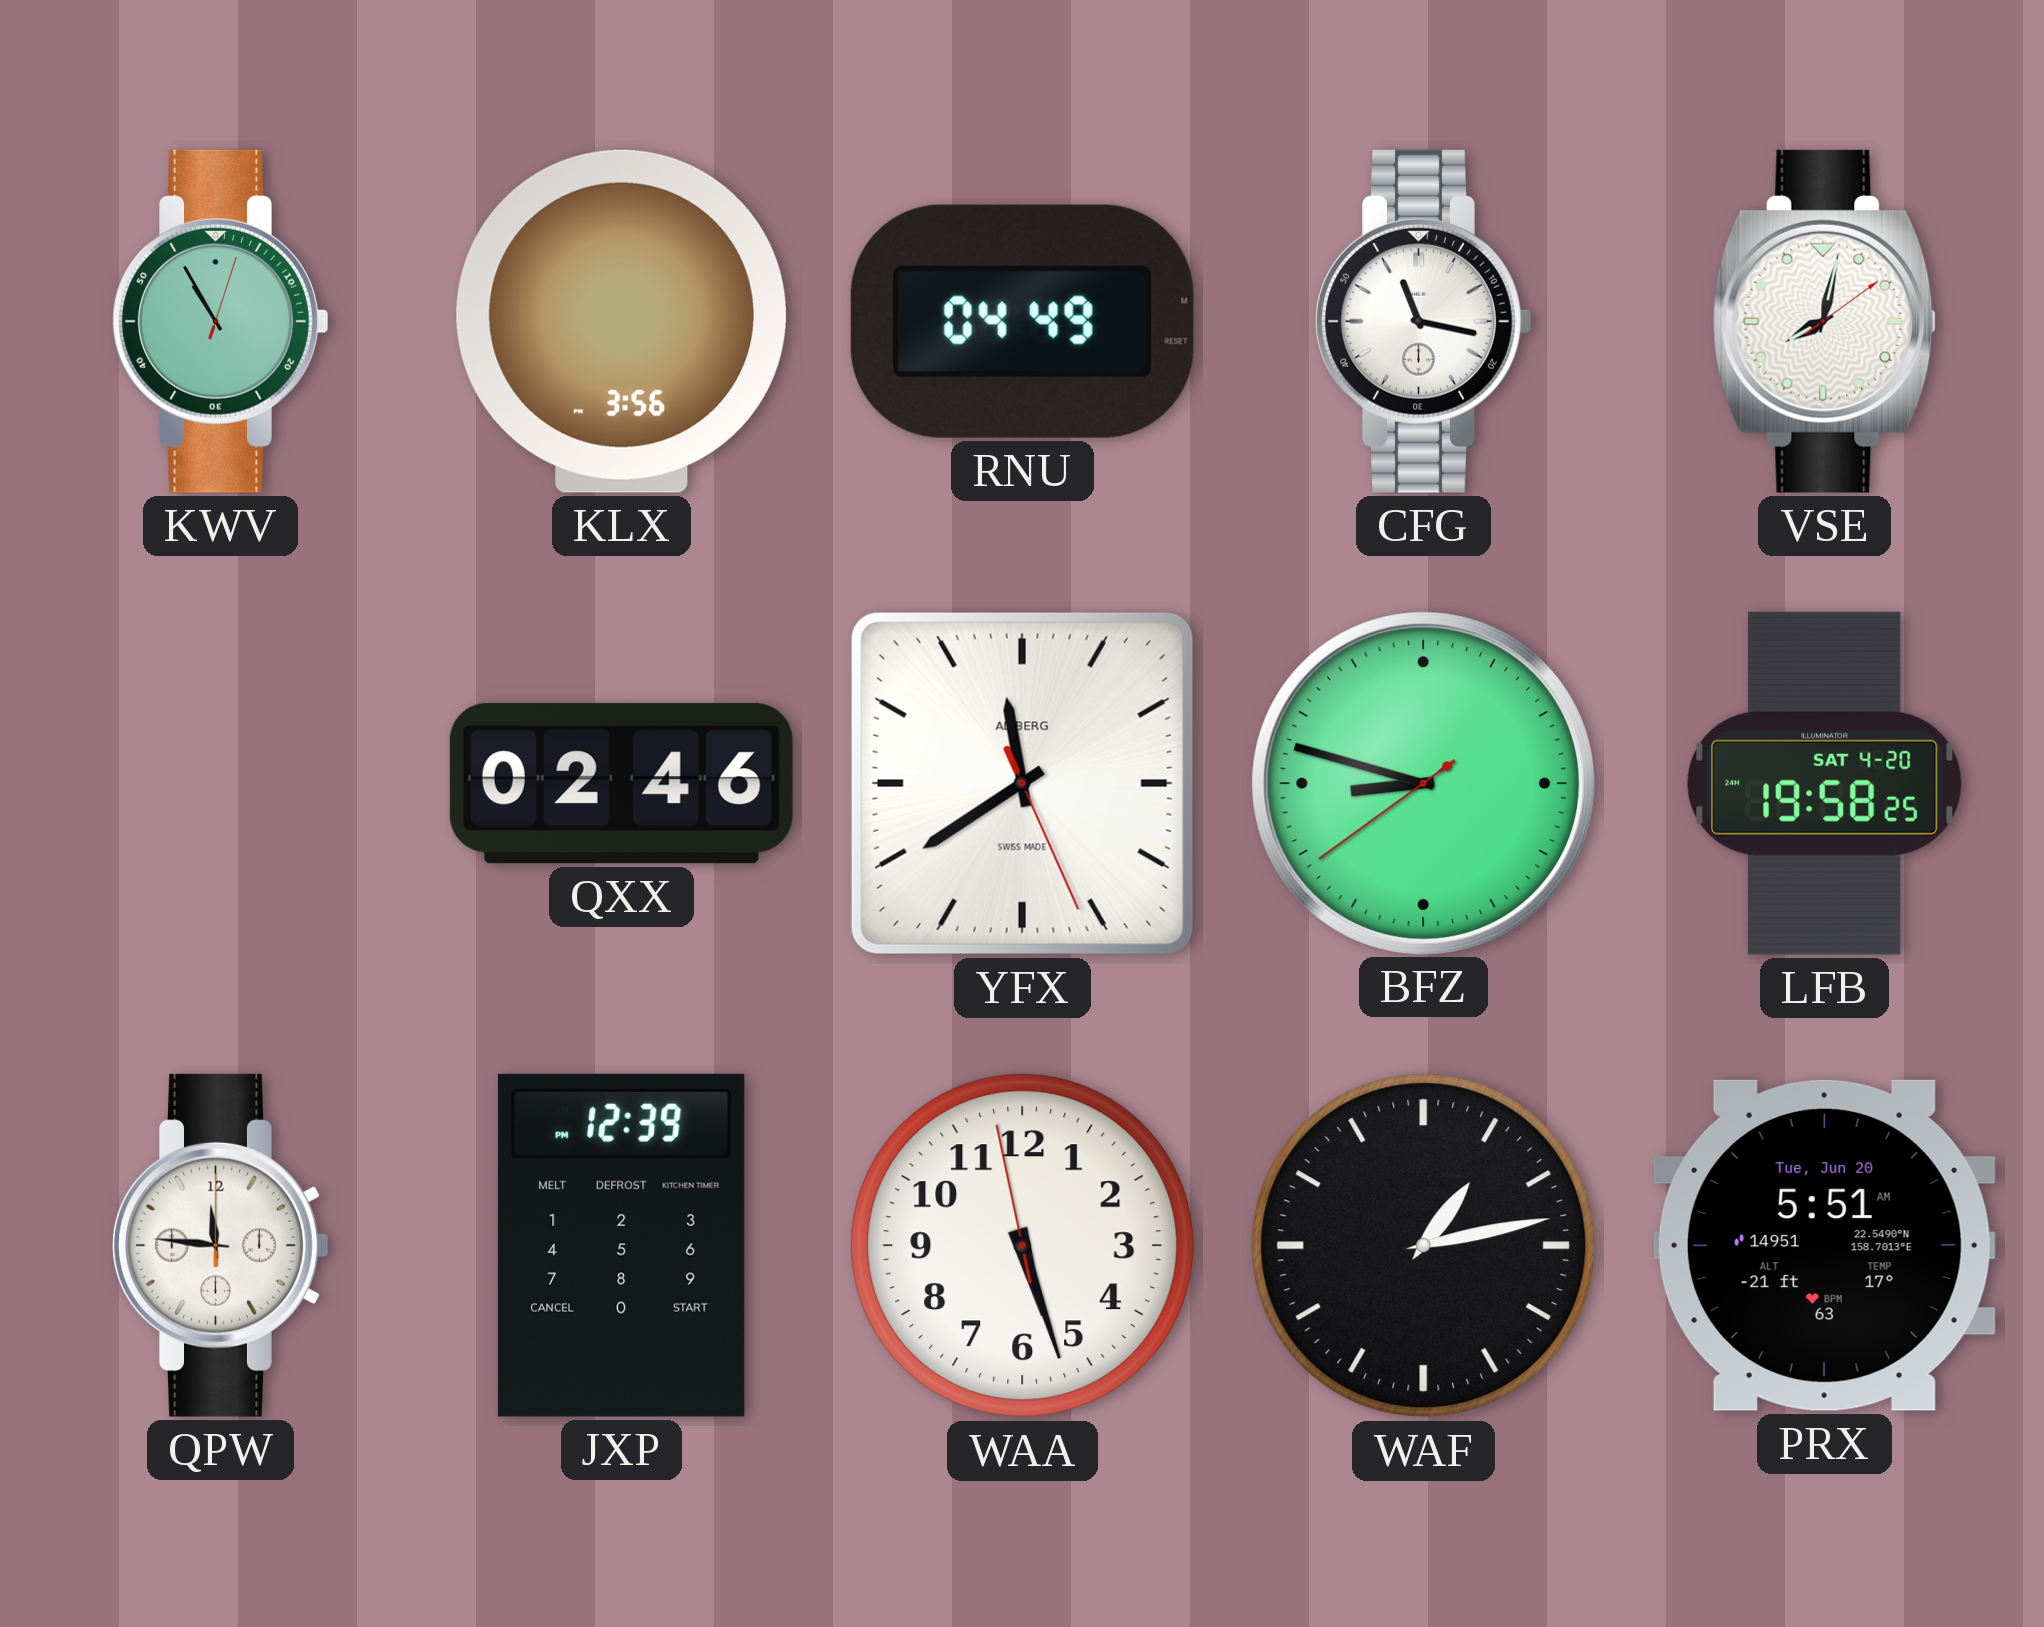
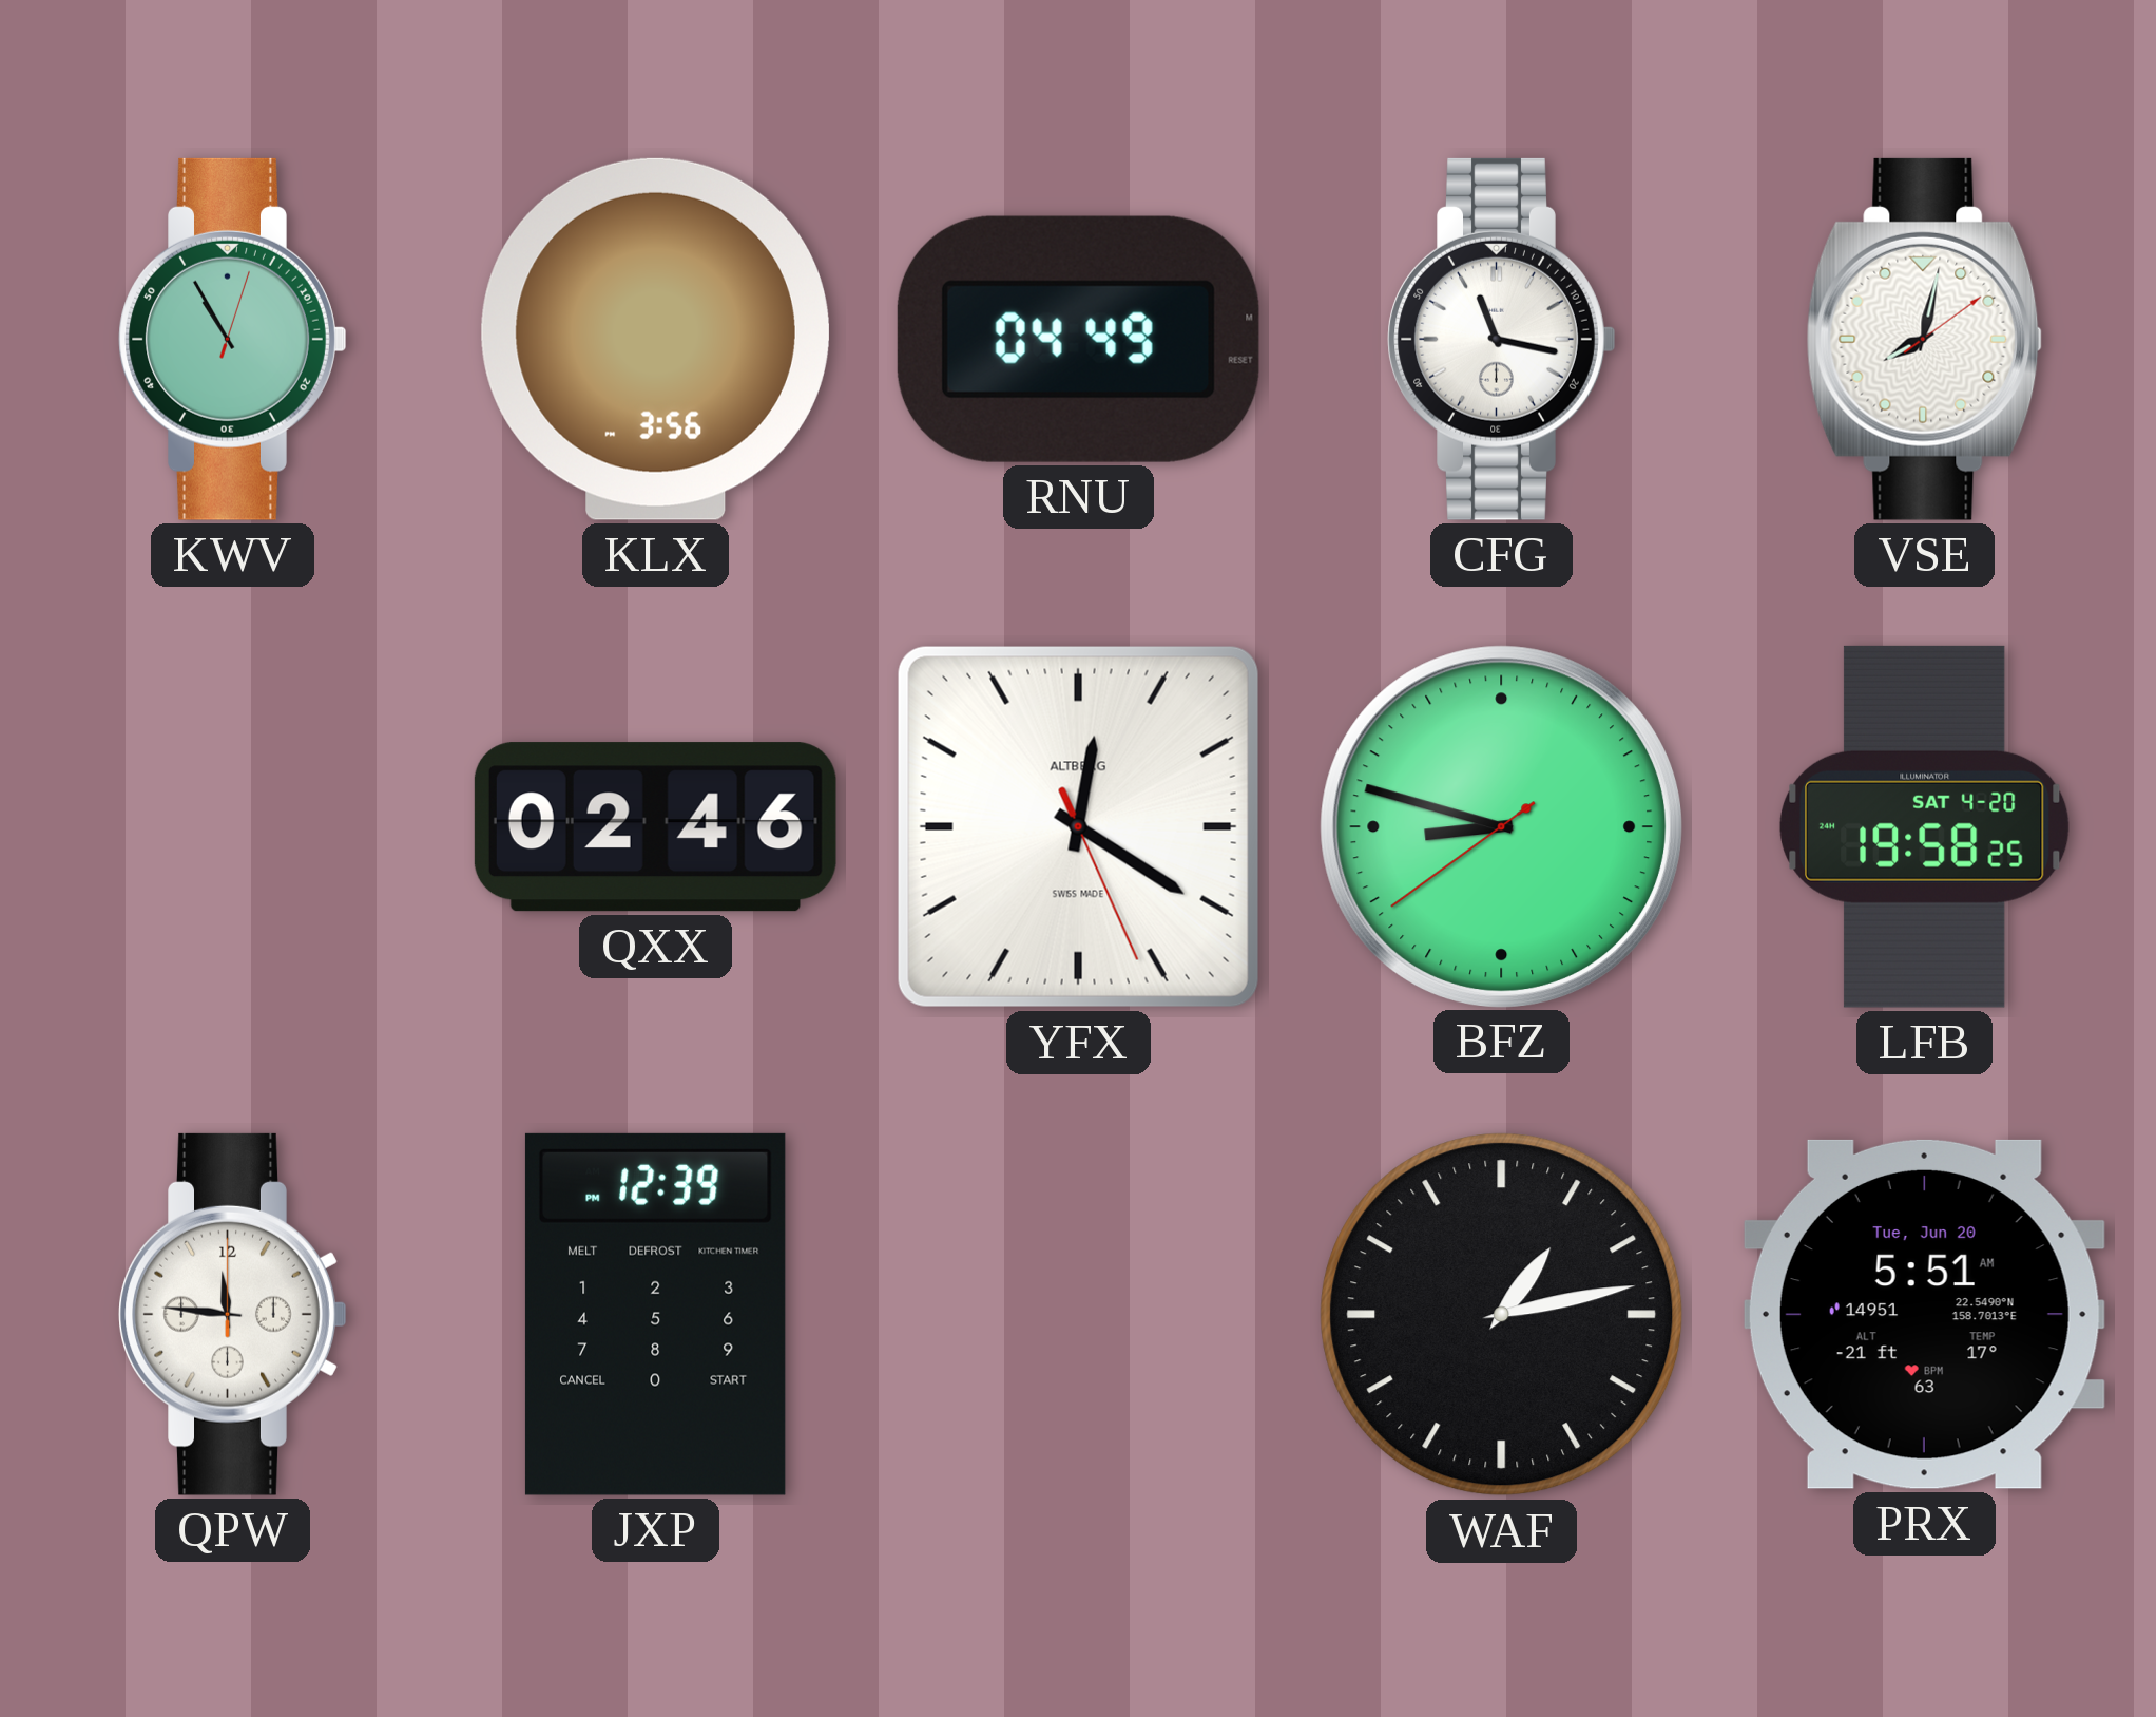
YFX: 11:39 -> 12:20 (1078, 826)
WAA: 5:26 -> none (1023, 1246)
